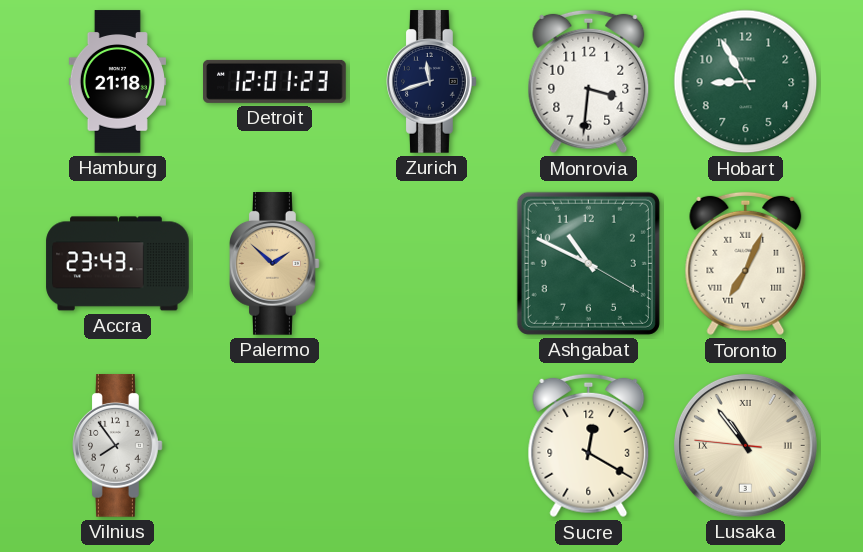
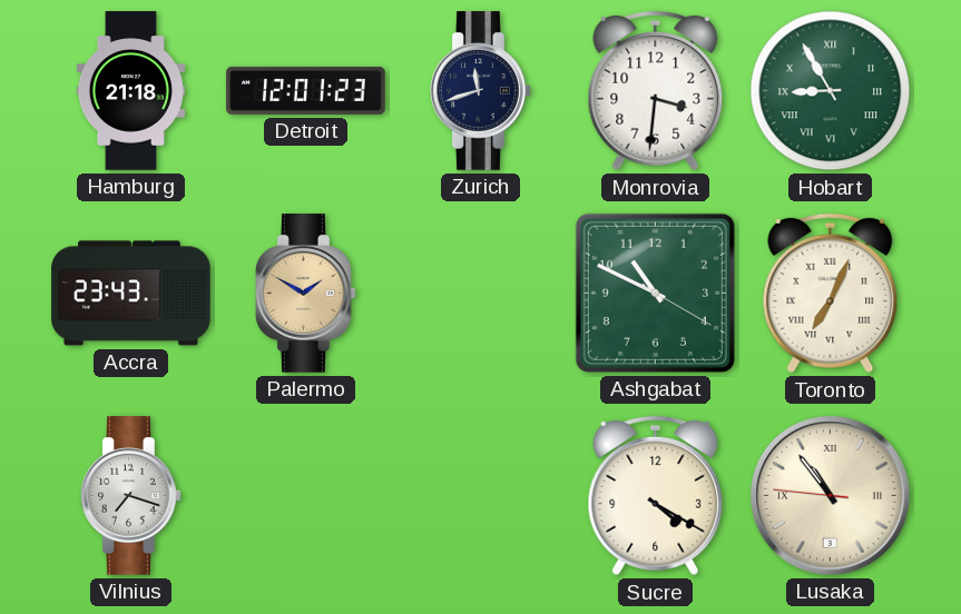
Hobart numerals: Arabic -> Roman (831, 91)
Palermo: 1:52 -> 1:50 (306, 294)
Vilnius: 7:54 -> 7:18 (131, 496)
Sucre: 12:20 -> 4:20 (656, 496)
